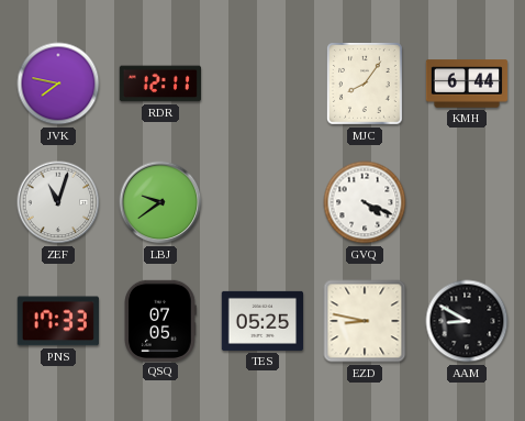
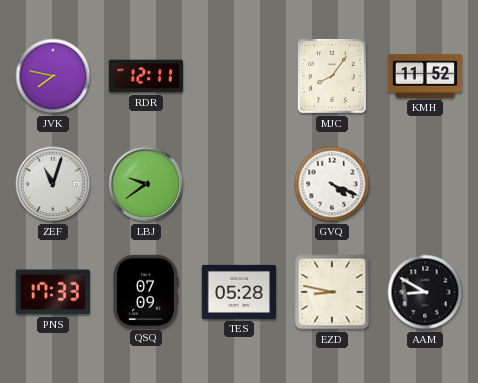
KMH: 6:44 -> 11:52 (425, 76)
QSQ: 07:05 -> 07:09 (147, 291)
TES: 05:25 -> 05:28 (238, 292)
